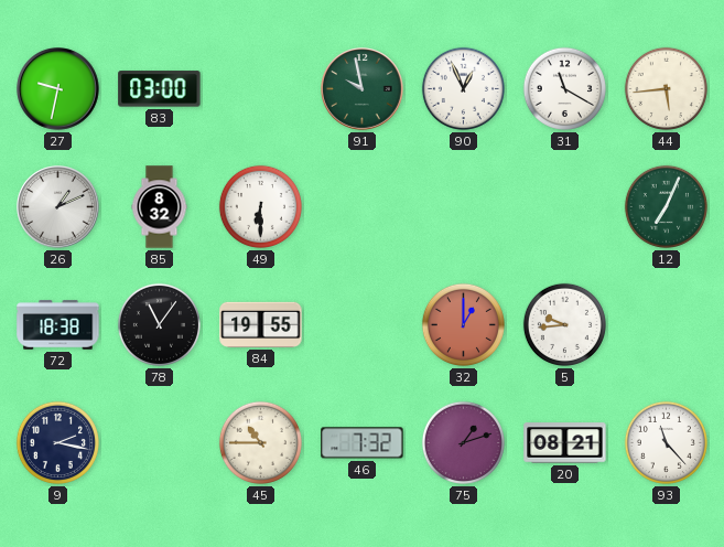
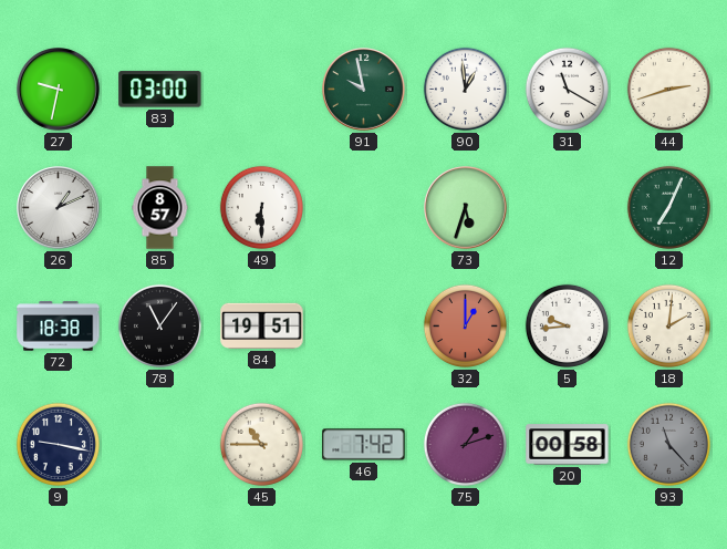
90: 12:56 -> 12:59 (465, 89)
44: 5:44 -> 2:42 (668, 89)
85: 8:32 -> 8:57 (160, 208)
73: none -> 5:33 (466, 208)
84: 19:55 -> 19:51 (262, 325)
18: none -> 2:01 (668, 325)
9: 2:17 -> 9:17 (58, 444)
46: 7:32 -> 7:42 (364, 445)
20: 08:21 -> 00:58 (568, 445)
93 dial: white -> grey (668, 444)
